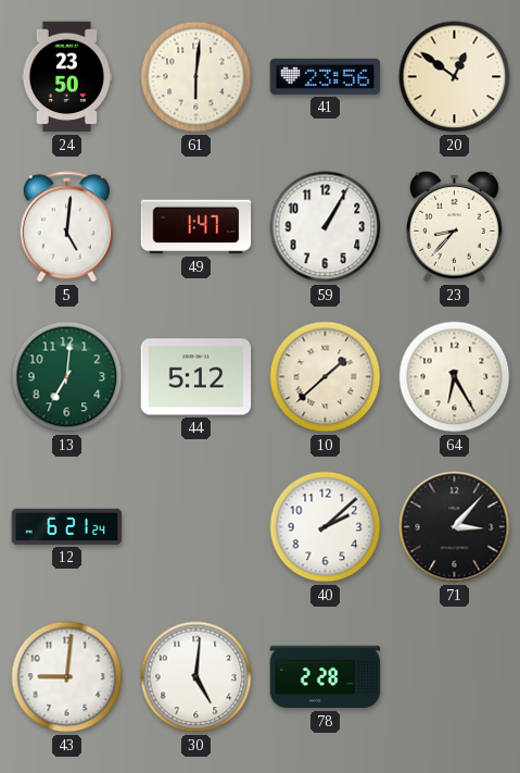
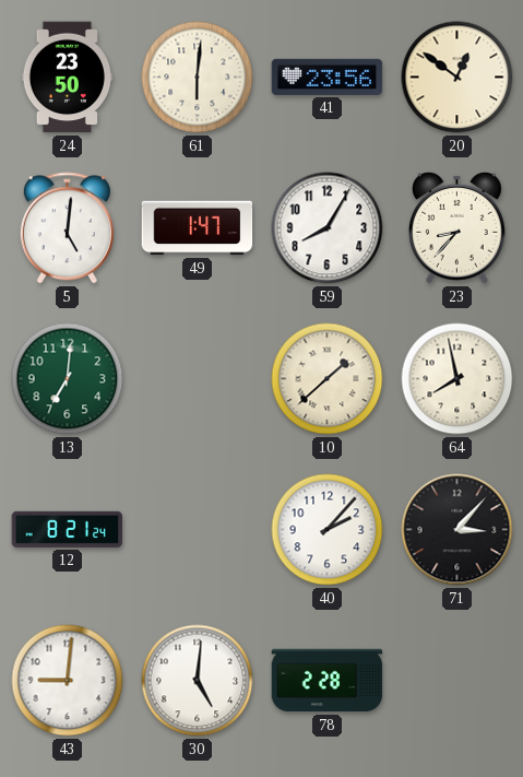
59: 1:05 -> 8:05 (328, 228)
44: 5:12 -> none (196, 377)
64: 6:25 -> 7:58 (457, 379)
12: 6:21 -> 8:21 (68, 529)
40: 2:08 -> 2:07 (328, 530)
